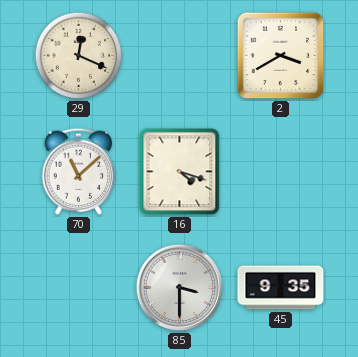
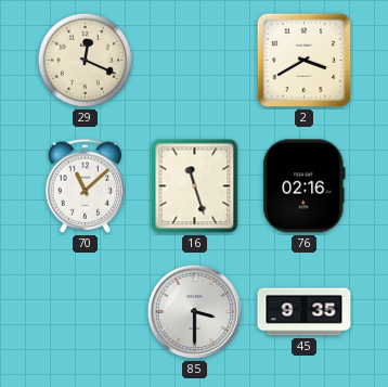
16: 4:18 -> 11:27 (195, 186)
76: none -> 02:16 (305, 186)
